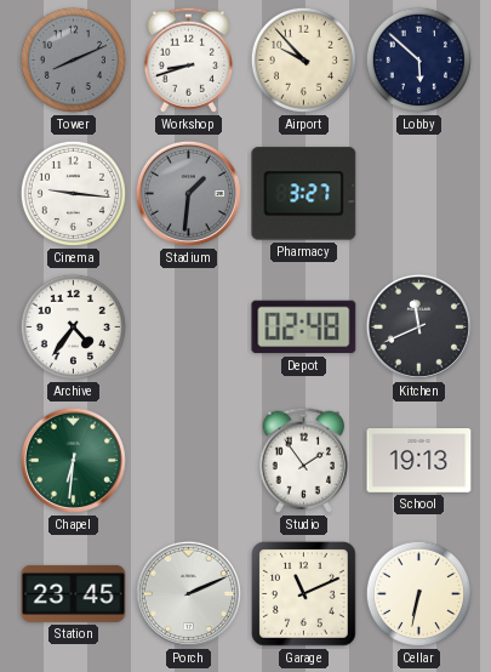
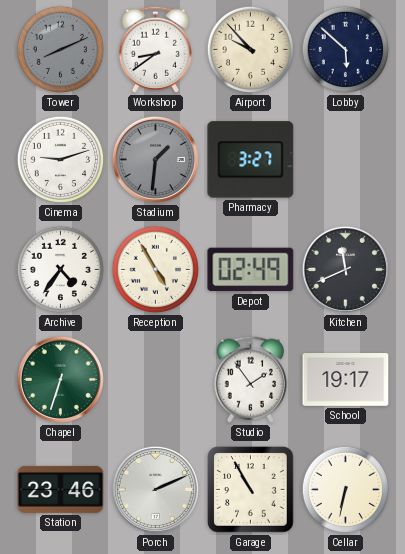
Workshop: 8:42 -> 8:39 (155, 49)
Cinema: 9:16 -> 9:12 (60, 159)
Reception: none -> 4:55 (155, 269)
Depot: 02:48 -> 02:49 (251, 270)
Chapel: 6:31 -> 6:33 (60, 379)
School: 19:13 -> 19:17 (346, 380)
Station: 23:45 -> 23:46 (61, 489)
Garage: 11:11 -> 10:55 (251, 490)
